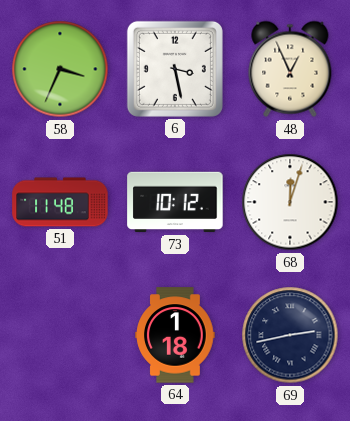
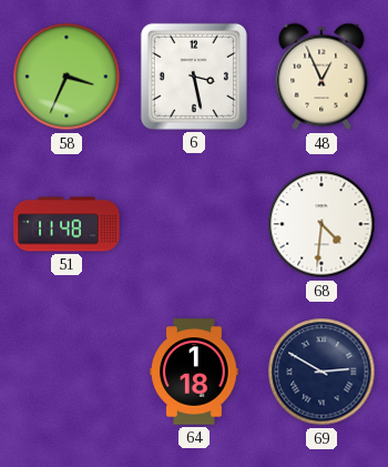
73: 10:12 -> none (175, 202)
68: 12:03 -> 4:31 (321, 224)
69: 2:43 -> 2:50 (321, 372)
